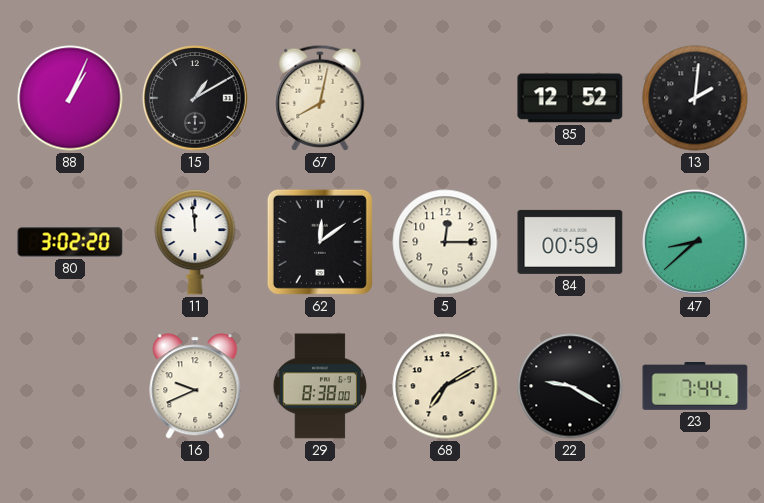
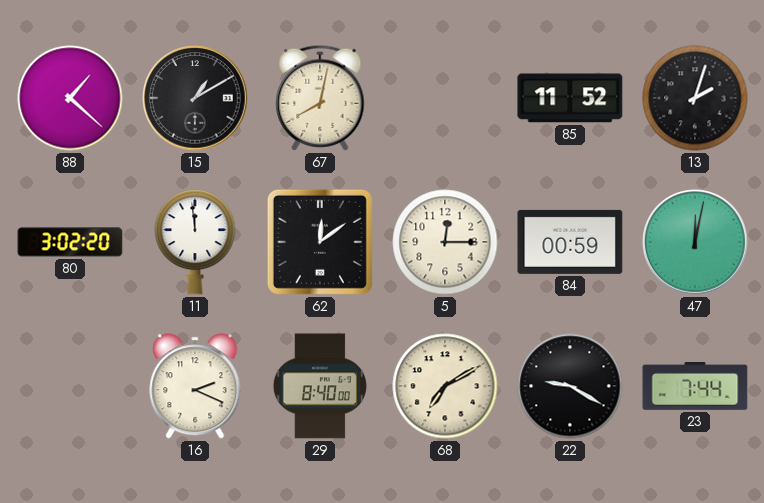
88: 1:04 -> 1:22 (70, 98)
85: 12:52 -> 11:52 (570, 98)
13: 2:01 -> 2:03 (695, 98)
47: 8:38 -> 12:02 (695, 242)
16: 9:41 -> 2:19 (195, 386)
29: 8:38 -> 8:40 (320, 386)
